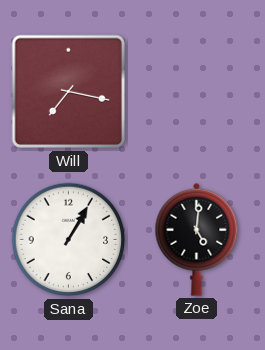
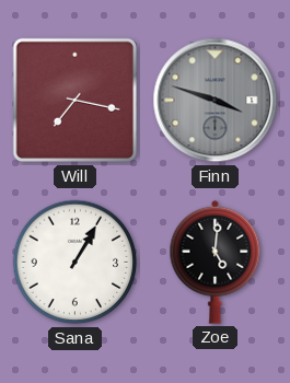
Finn: none -> 3:48 (216, 101)
